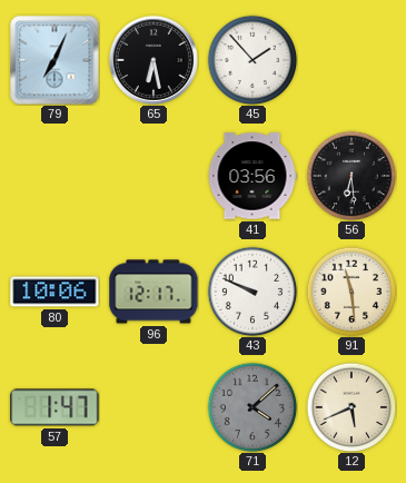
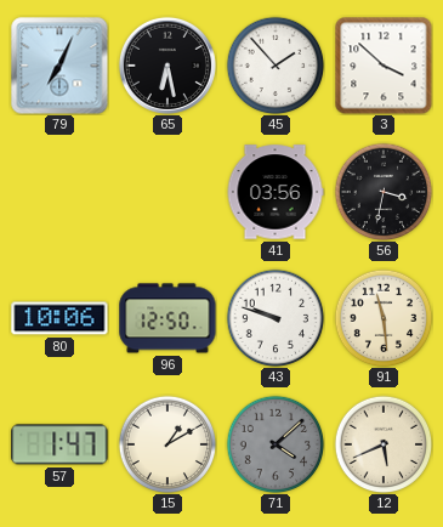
3: none -> 3:52 (384, 66)
56: 6:29 -> 3:32 (384, 192)
96: 12:17 -> 12:50 (167, 318)
43: 9:49 -> 9:48 (276, 318)
15: none -> 1:10 (167, 444)
